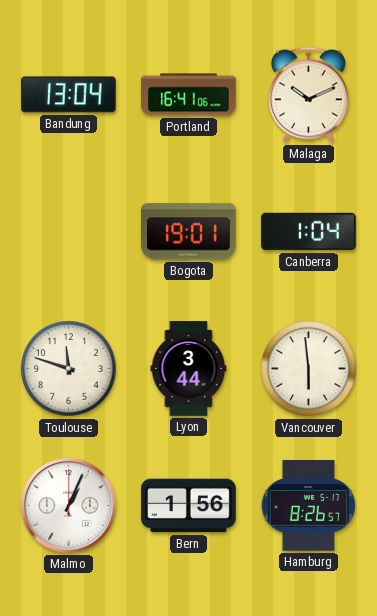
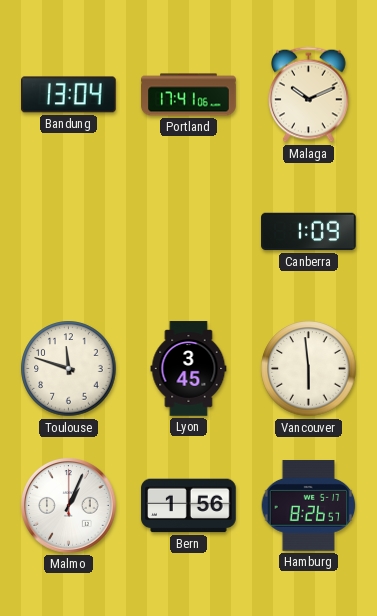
Portland: 16:41 -> 17:41 (189, 95)
Bogota: 19:01 -> none (189, 232)
Canberra: 1:04 -> 1:09 (309, 232)
Lyon: 3:44 -> 3:45 (189, 369)
